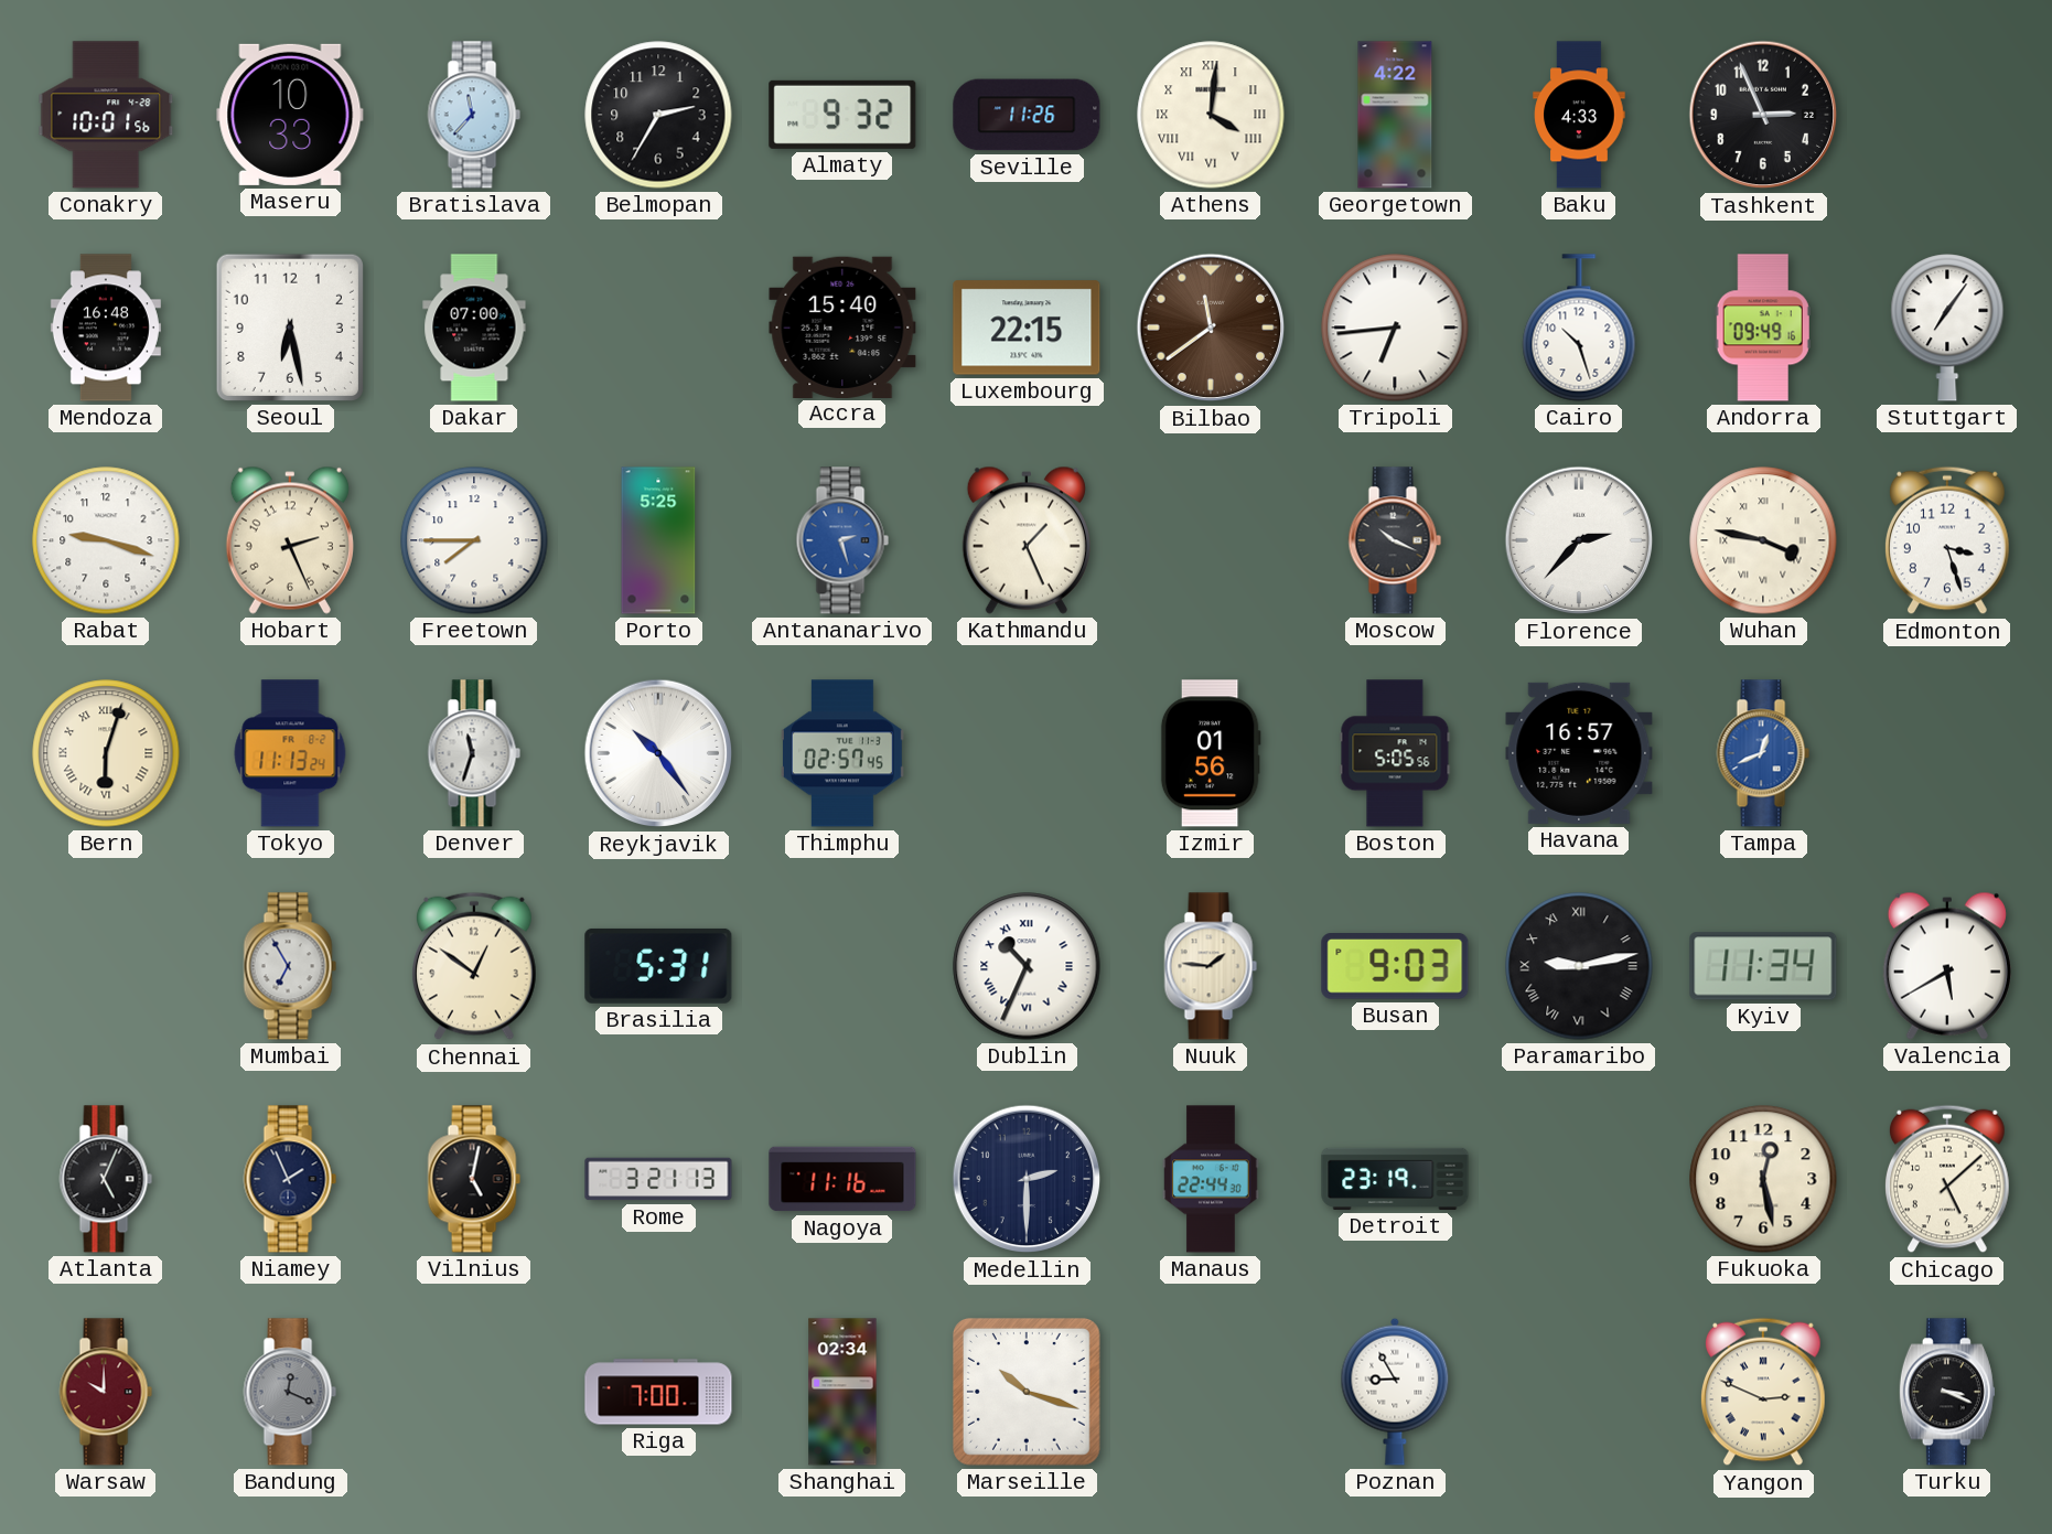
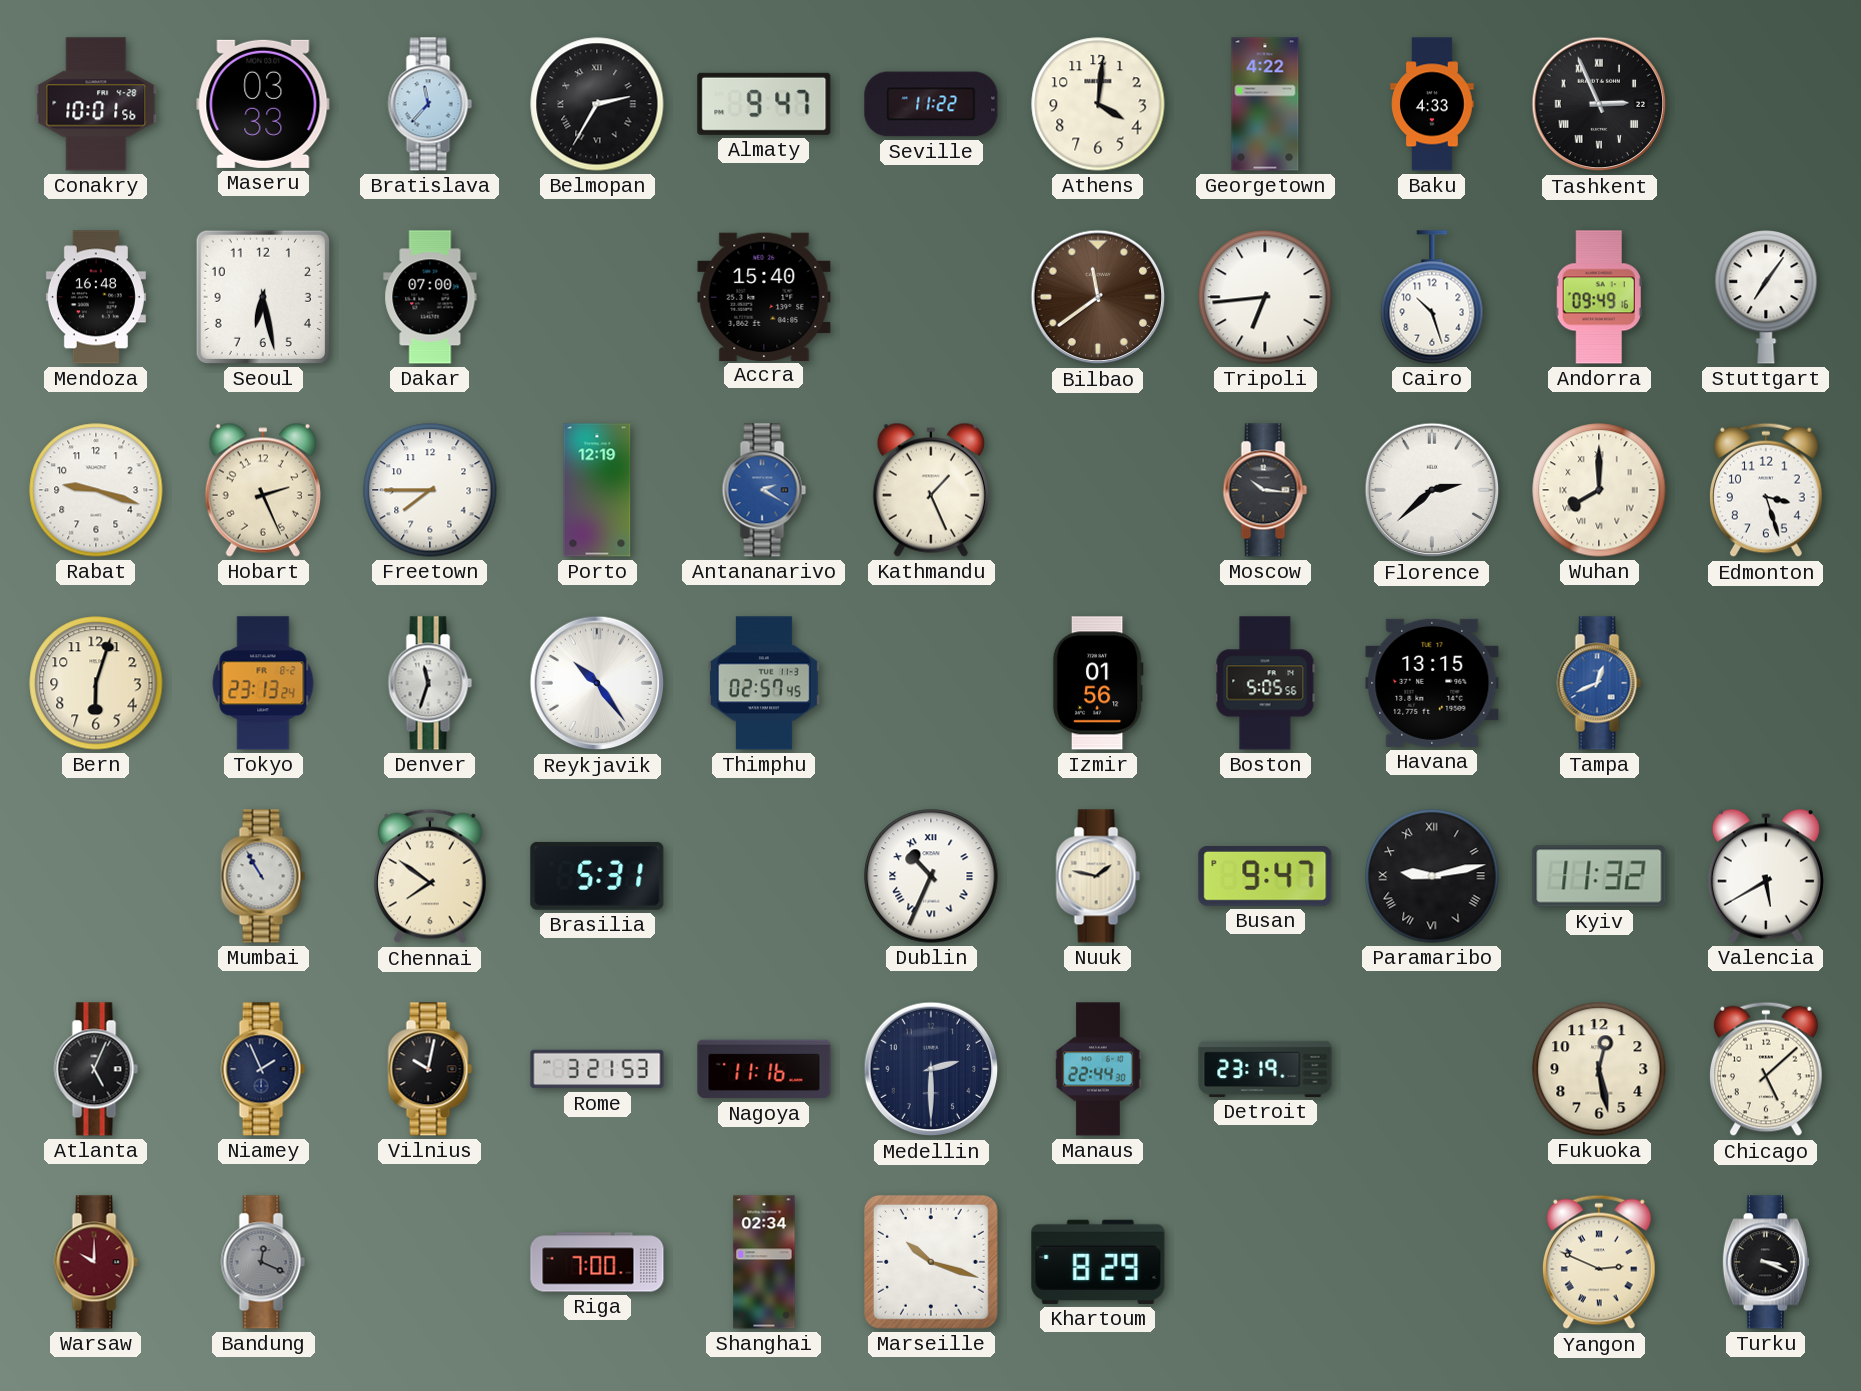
Maseru: 10:33 -> 03:33 (263, 104)
Belmopan numerals: Arabic -> Roman (597, 104)
Almaty: 9:32 -> 9:47 (764, 104)
Seville: 11:26 -> 11:22 (931, 104)
Athens numerals: Roman -> Arabic (1098, 104)
Tashkent numerals: Arabic -> Roman (1599, 104)
Luxembourg: 22:15 -> none (1027, 328)
Porto: 5:25 -> 12:19 (597, 490)
Antananarivo: 2:27 -> 2:20 (764, 490)
Moscow: 10:19 -> 10:16 (1265, 490)
Florence: 2:37 -> 2:38 (1432, 490)
Wuhan: 3:47 -> 8:00 (1599, 490)
Bern numerals: Roman -> Arabic (96, 683)
Tokyo: 11:13 -> 23:13 (263, 683)
Havana: 16:57 -> 13:15 (1432, 683)
Mumbai: 6:55 -> 10:55 (263, 876)
Chennai: 12:51 -> 7:51 (431, 876)
Nuuk: 1:46 -> 1:47 (1098, 876)
Busan: 9:03 -> 9:47 (1265, 877)
Kyiv: 11:34 -> 11:32 (1599, 876)
Vilnius: 5:02 -> 10:02 (430, 1069)
Rome: 3:21:13 -> 3:21:53 (597, 1069)
Khartoum: none -> 8:29 (1098, 1262)
Poznan: 8:55 -> none (1395, 1392)
